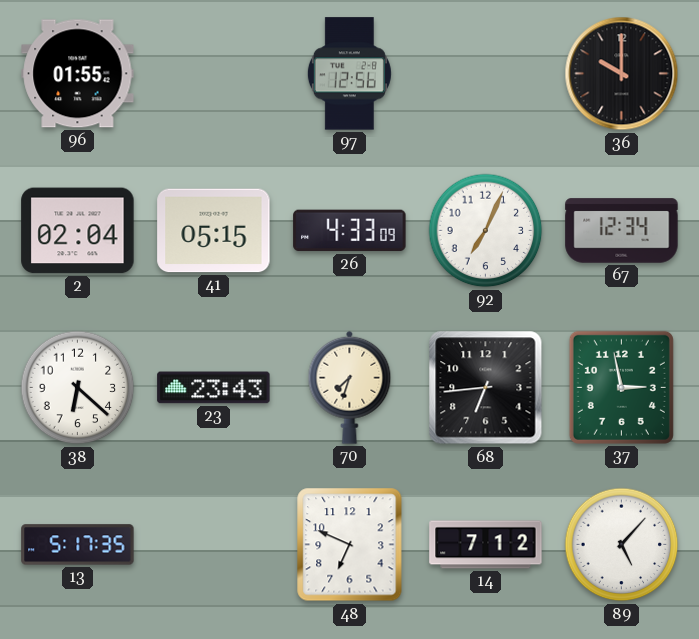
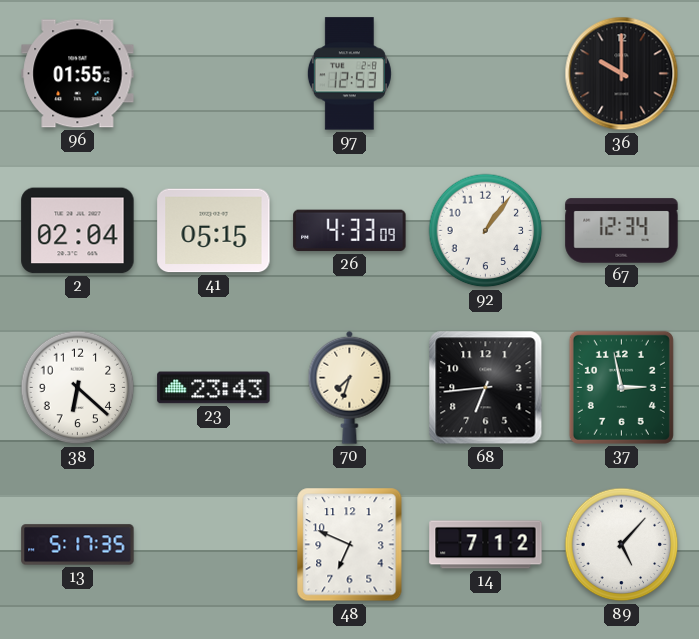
97: 12:56 -> 12:53 (349, 74)
92: 7:04 -> 1:06 (486, 231)
